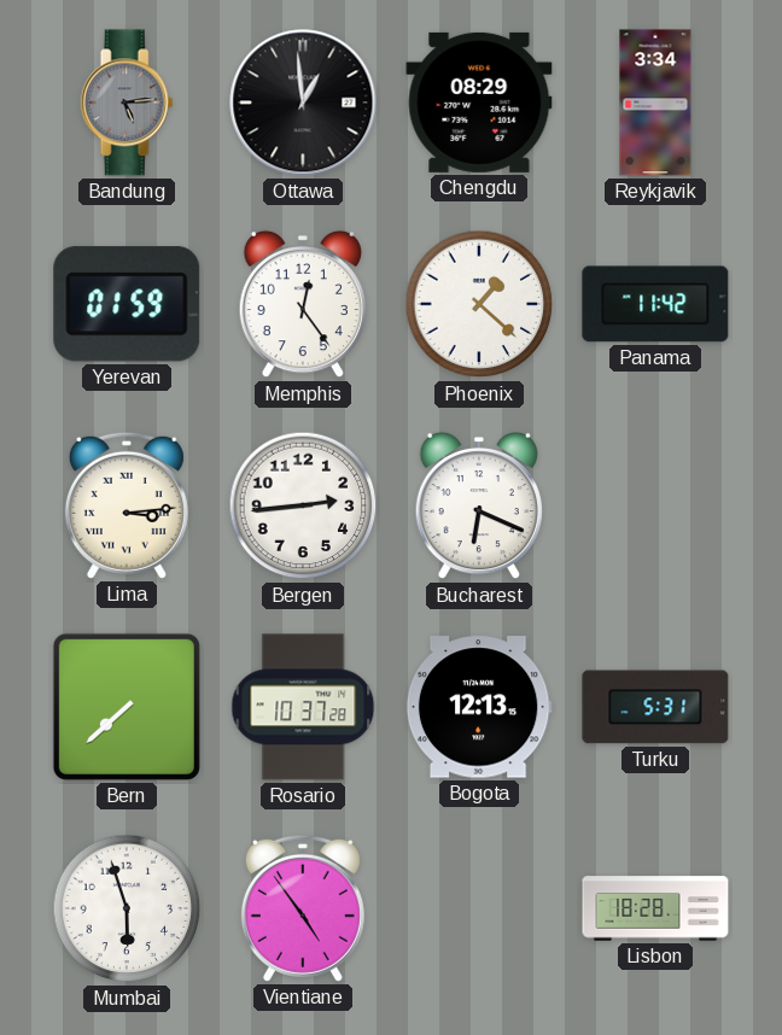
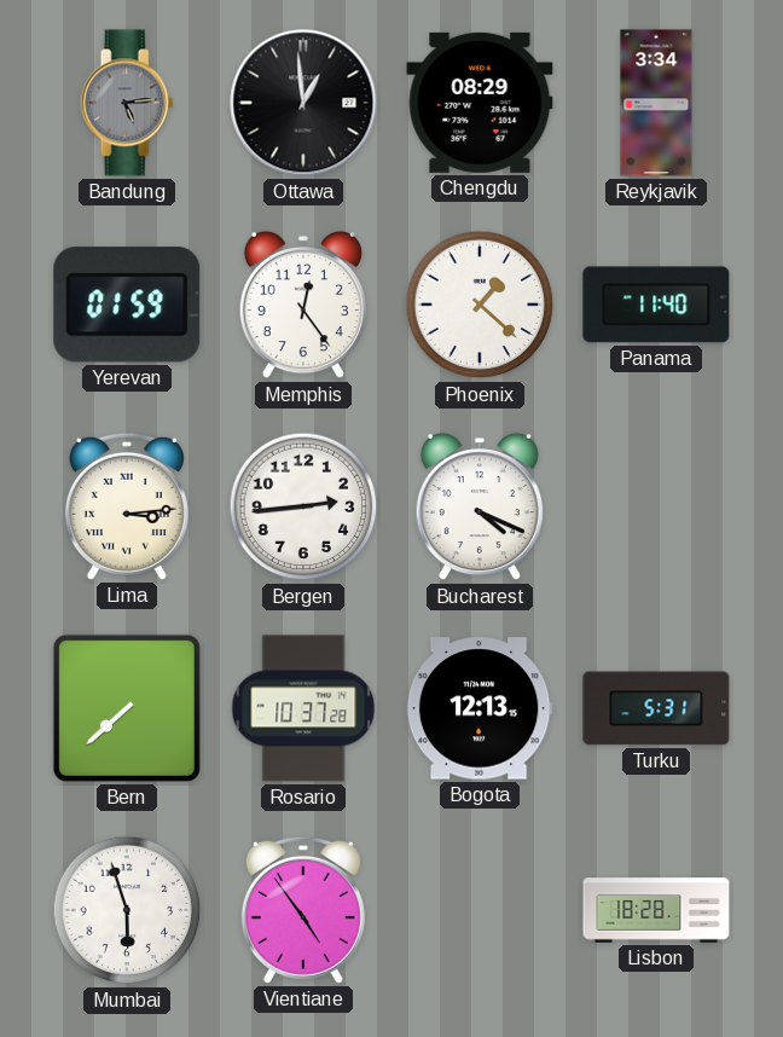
Panama: 11:42 -> 11:40 (656, 305)
Bucharest: 6:19 -> 4:19 (480, 506)
